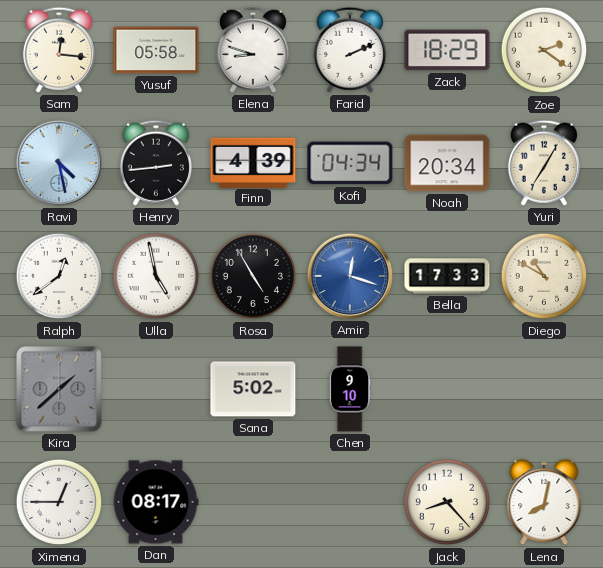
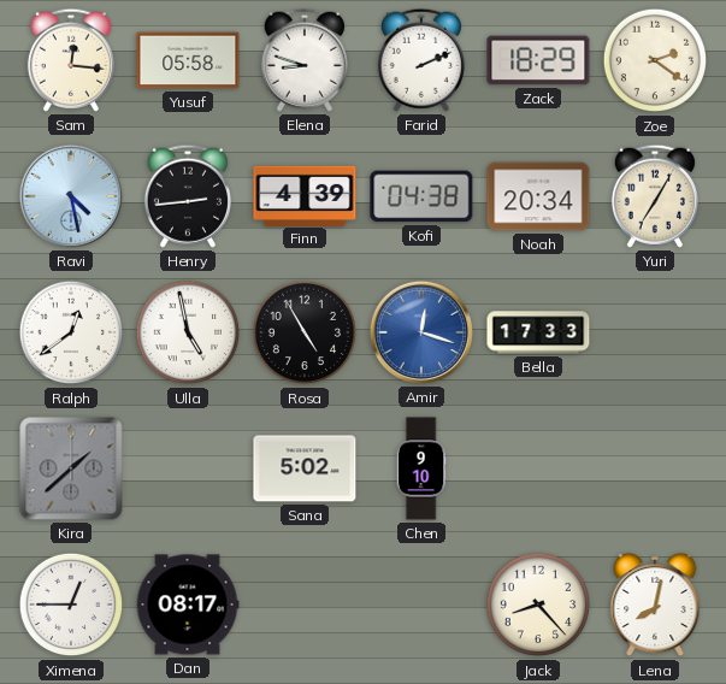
Kofi: 04:34 -> 04:38 (421, 196)
Diego: 10:50 -> none (544, 276)
